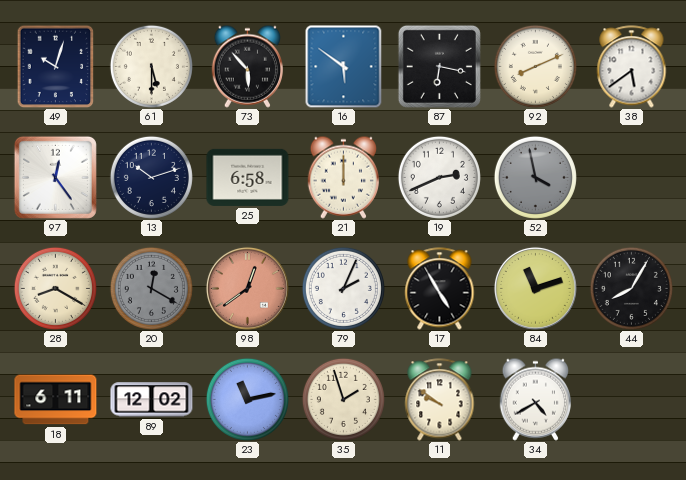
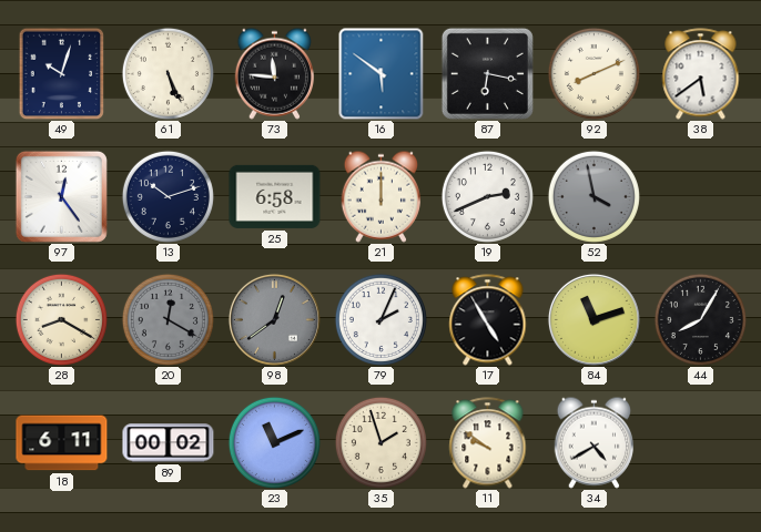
61: 5:30 -> 5:26 (168, 73)
73: 5:53 -> 11:46 (274, 73)
98 dial: salmon -> grey (274, 319)
89: 12:02 -> 00:02 (169, 443)
23: 11:13 -> 11:11 (274, 442)
